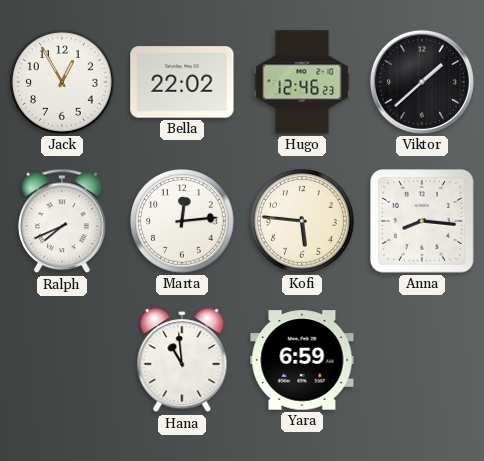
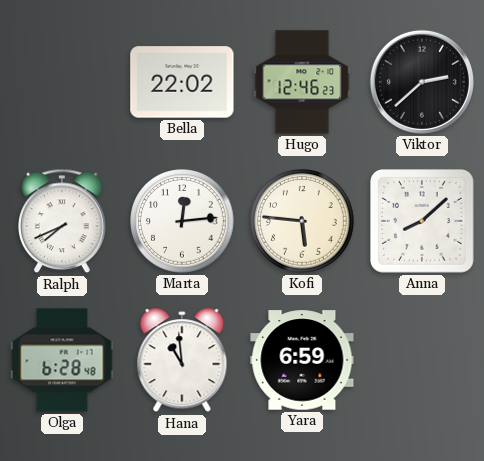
Jack: 12:55 -> none (62, 82)
Viktor: 1:38 -> 2:38 (422, 82)
Anna: 8:16 -> 8:08 (423, 222)
Olga: none -> 6:28 (62, 360)
